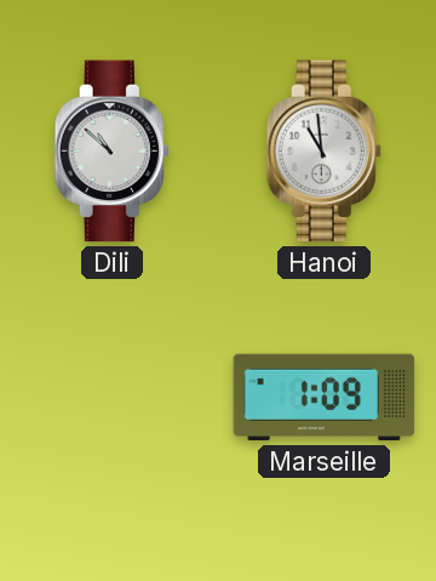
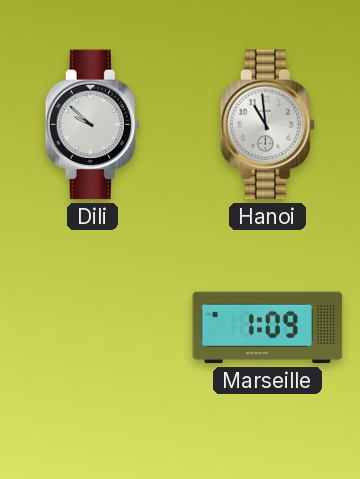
Dili: 10:52 -> 9:52 (92, 125)
